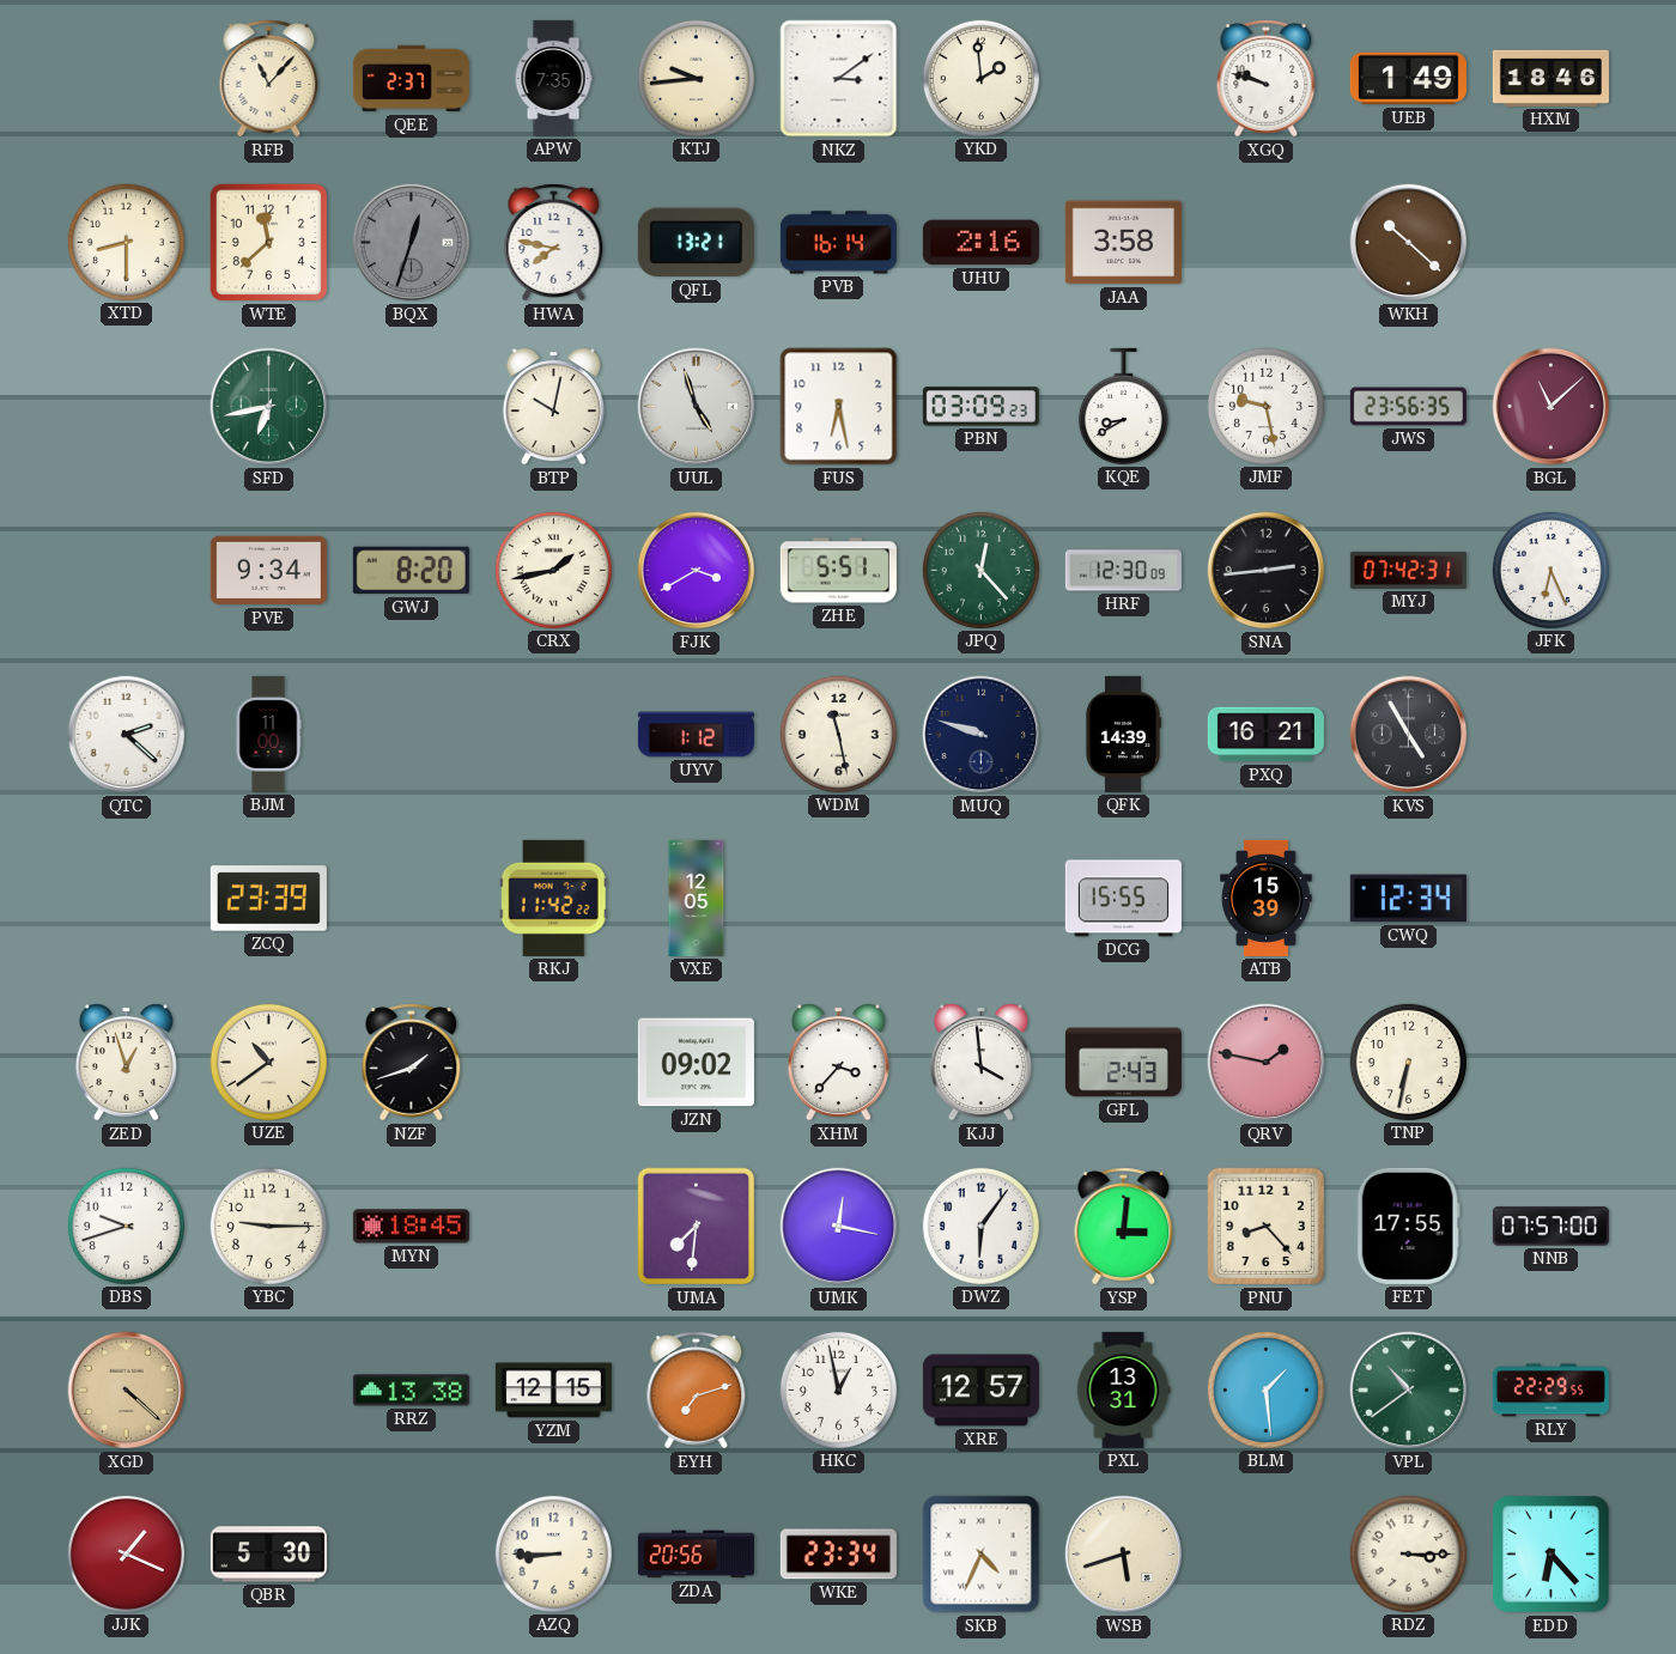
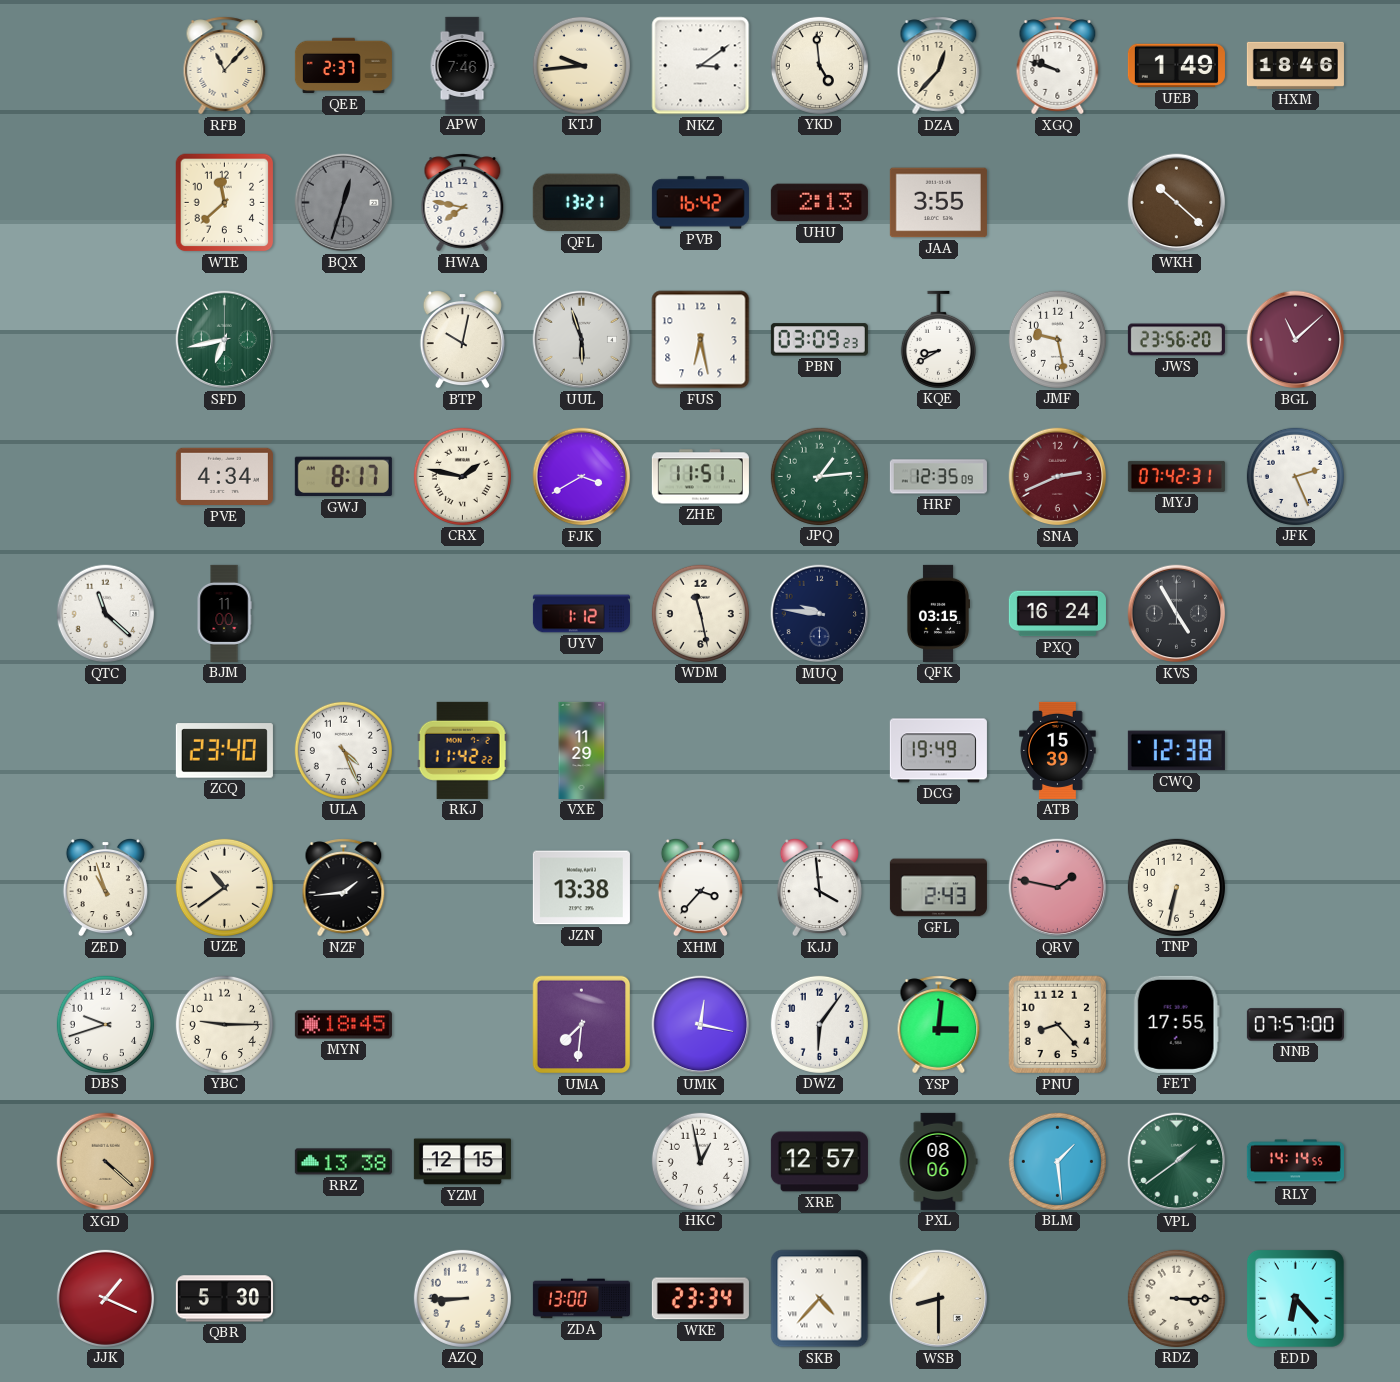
APW: 7:35 -> 7:46 (462, 65)
YKD: 1:59 -> 4:59 (819, 65)
DZA: none -> 12:37 (939, 66)
XTD: 8:30 -> none (126, 242)
PVB: 16:14 -> 16:42 (700, 203)
UHU: 2:16 -> 2:13 (819, 203)
JAA: 3:58 -> 3:55 (938, 203)
UUL: 4:57 -> 5:57 (582, 340)
JWS: 23:56:35 -> 23:56:20 (1176, 340)
PVE: 9:34 -> 4:34 (224, 477)
GWJ: 8:20 -> 8:17 (343, 477)
CRX: 1:43 -> 1:47 (462, 476)
ZHE: 5:51 -> 11:51 (700, 477)
JPQ: 12:23 -> 1:14 (819, 476)
HRF: 12:30 -> 12:35 (938, 477)
SNA: 2:44 -> 2:41 (1058, 477)
SNA dial: black -> burgundy (1058, 477)
JFK: 6:26 -> 2:26 (1295, 476)
QTC: 2:22 -> 11:22 (106, 614)
MUQ: 9:48 -> 9:46 (820, 614)
QFK: 14:39 -> 03:15 (938, 613)
PXQ: 16:21 -> 16:24 (1057, 614)
ZCQ: 23:39 -> 23:40 (224, 751)
ULA: none -> 4:26 (343, 750)
VXE: 12:05 -> 11:29 (582, 750)
DCG: 15:55 -> 19:49 (938, 751)
CWQ: 12:34 -> 12:38 (1176, 751)
ZED: 12:57 -> 10:57 (105, 887)
NZF: 1:42 -> 1:44 (344, 888)
JZN: 09:02 -> 13:38 (581, 888)
EYH: 7:12 -> none (697, 1391)
PXL: 13:31 -> 08:06 (938, 1161)
VPL: 10:39 -> 1:39 (1177, 1162)
RLY: 22:29 -> 14:14 (1295, 1162)
ZDA: 20:56 -> 13:00 (581, 1299)
SKB: 4:34 -> 4:37 (820, 1299)
WSB: 5:42 -> 8:30 (939, 1299)
